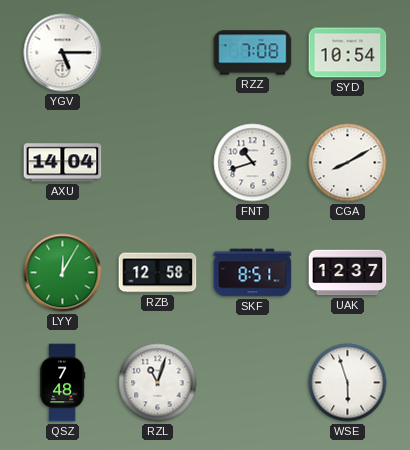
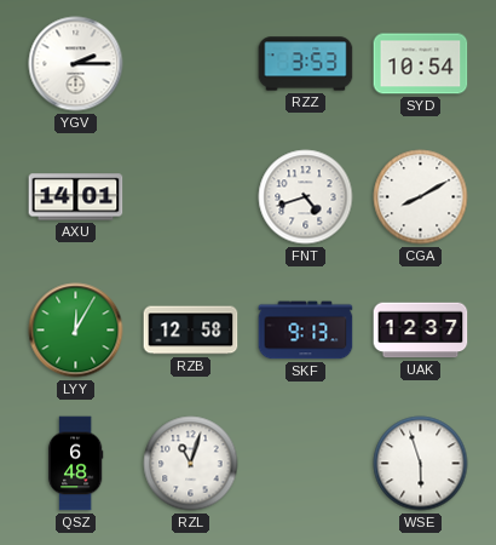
YGV: 5:15 -> 2:15 (76, 64)
RZZ: 7:08 -> 3:53 (306, 64)
AXU: 14:04 -> 14:01 (76, 197)
FNT: 10:42 -> 4:42 (306, 197)
SKF: 8:51 -> 9:13 (306, 331)
QSZ: 7:48 -> 6:48 (75, 464)
